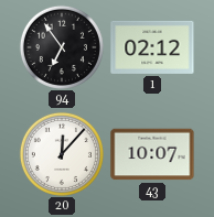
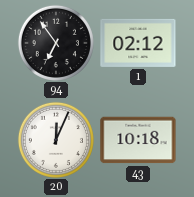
20: 12:07 -> 12:04 (56, 140)
43: 10:07 -> 10:18 (138, 140)
